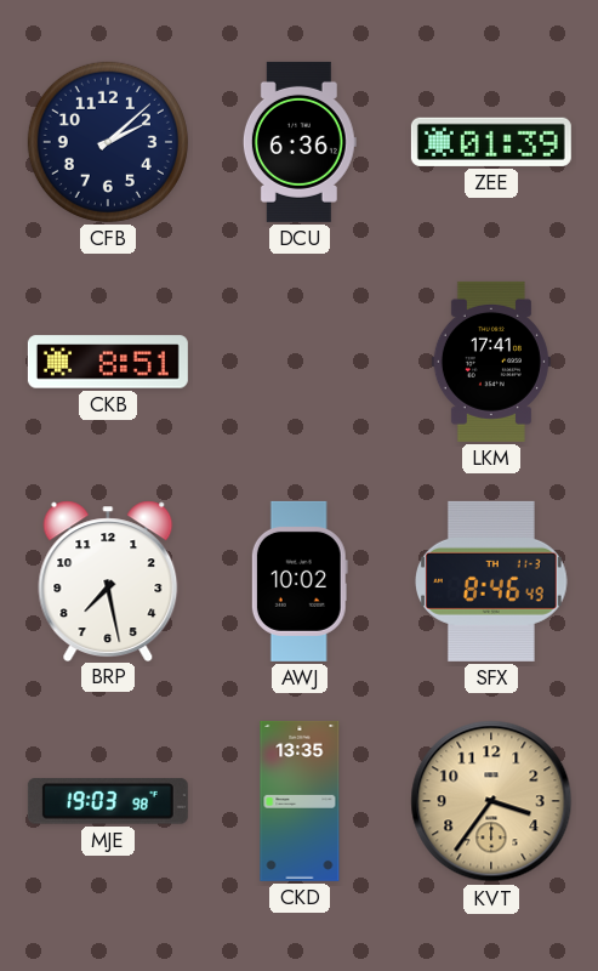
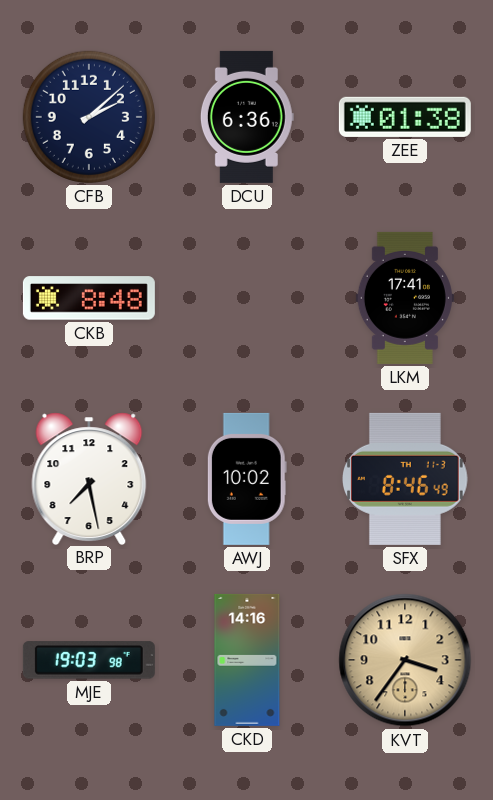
ZEE: 01:39 -> 01:38 (405, 117)
CKB: 8:51 -> 8:48 (89, 298)
CKD: 13:35 -> 14:16 (247, 660)
